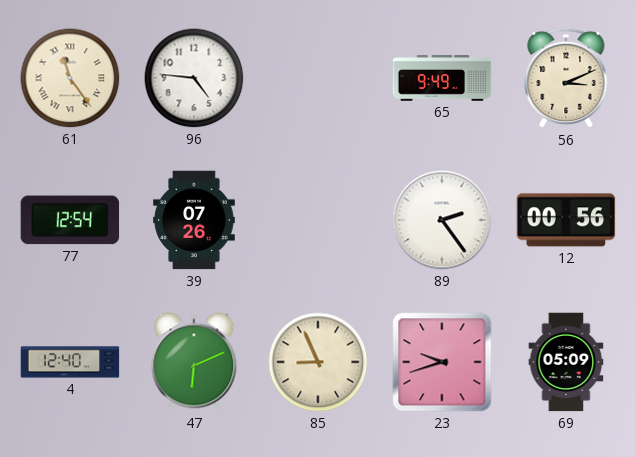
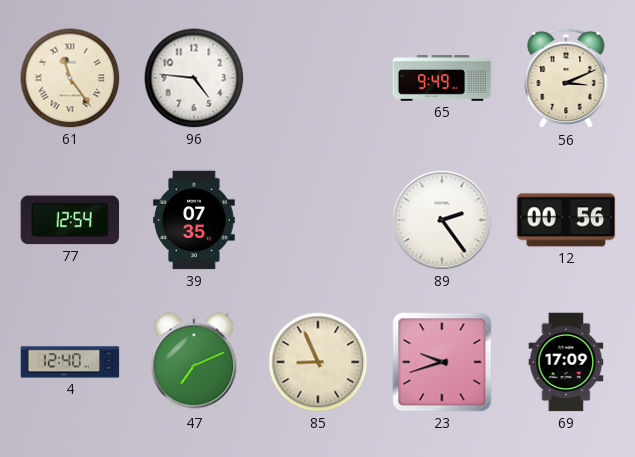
39: 07:26 -> 07:35 (194, 220)
47: 6:11 -> 7:11 (194, 362)
69: 05:09 -> 17:09 (566, 362)
